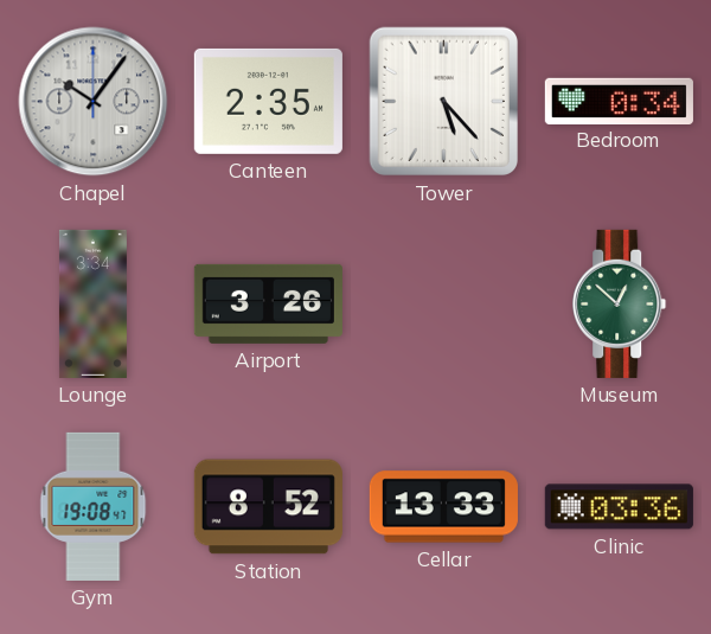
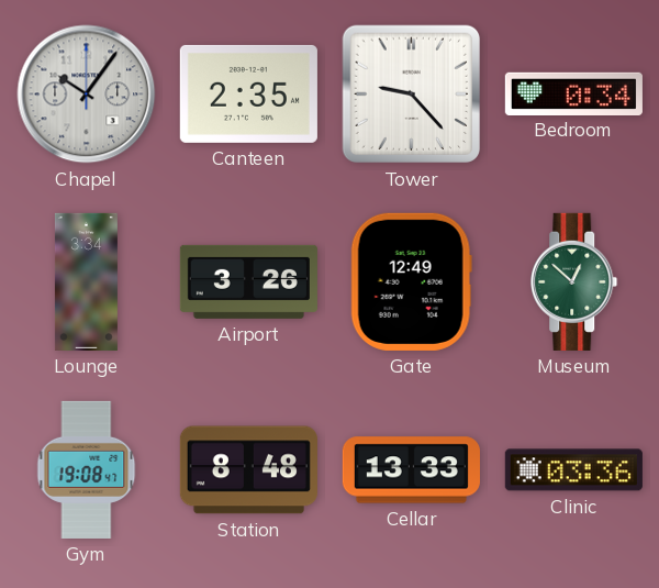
Tower: 5:23 -> 9:23 (412, 95)
Gate: none -> 12:49 (411, 281)
Station: 8:52 -> 8:48 (248, 470)
